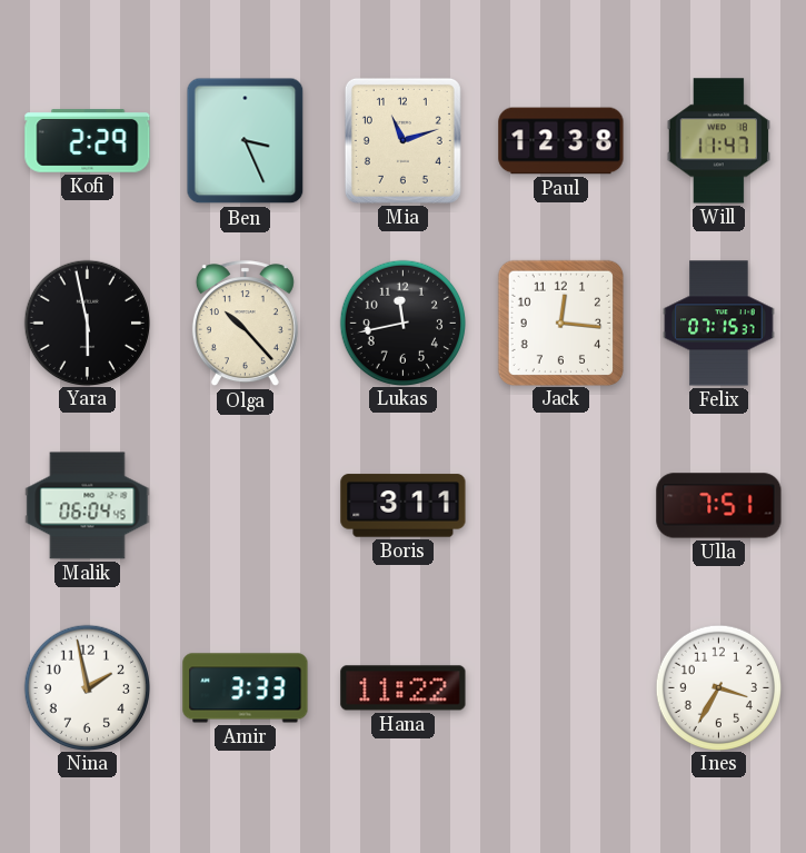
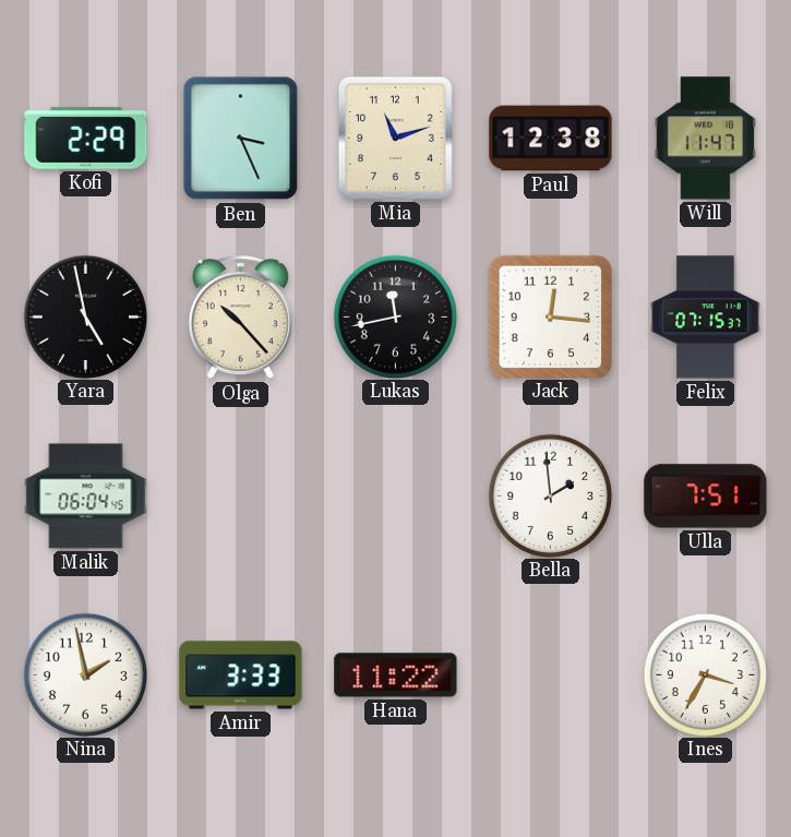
Yara: 5:58 -> 4:58 (85, 316)
Boris: 3:11 -> none (404, 506)
Bella: none -> 1:59 (550, 495)
